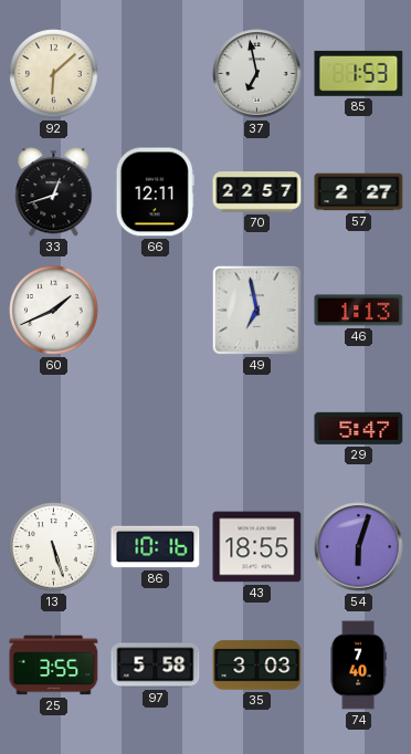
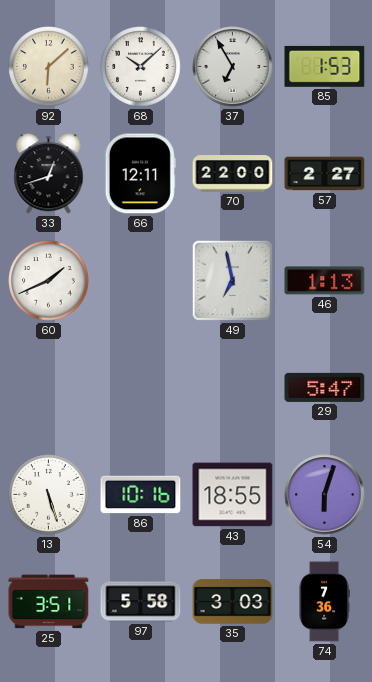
68: none -> 10:08 (141, 67)
37: 6:58 -> 6:55 (233, 67)
70: 22:57 -> 22:00 (233, 174)
25: 3:55 -> 3:51 (49, 602)
74: 7:40 -> 7:36 (324, 602)
